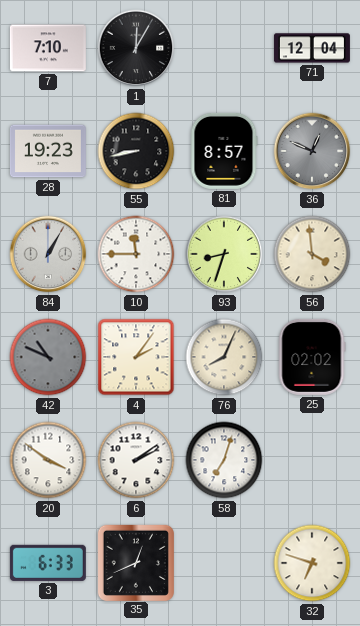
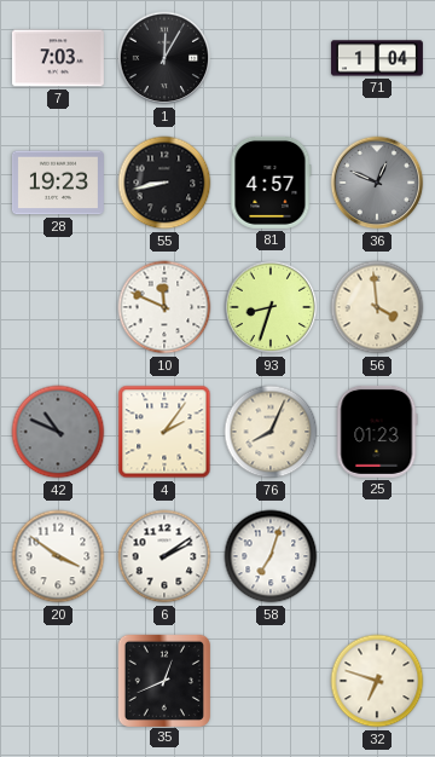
7: 7:10 -> 7:03 (58, 58)
71: 12:04 -> 1:04 (377, 58)
81: 8:57 -> 4:57 (271, 183)
84: 1:05 -> none (48, 254)
10: 11:45 -> 11:49 (164, 307)
25: 02:02 -> 01:23 (377, 432)
3: 6:33 -> none (48, 563)
